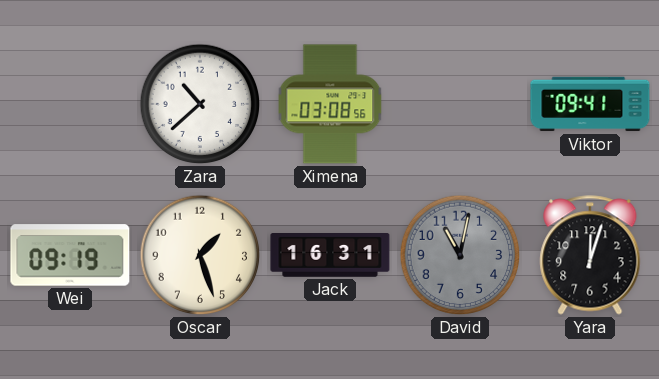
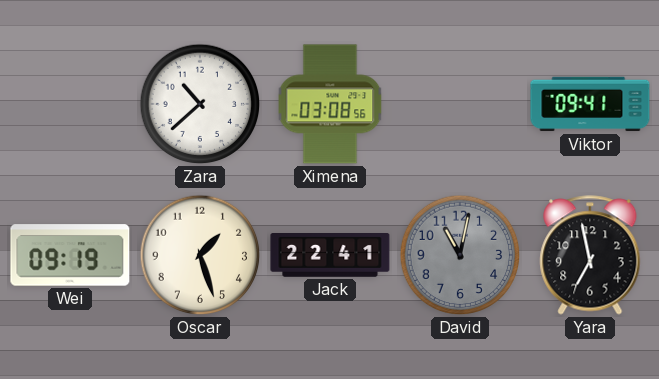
Jack: 16:31 -> 22:41 (330, 255)
Yara: 12:03 -> 6:58 (590, 255)
